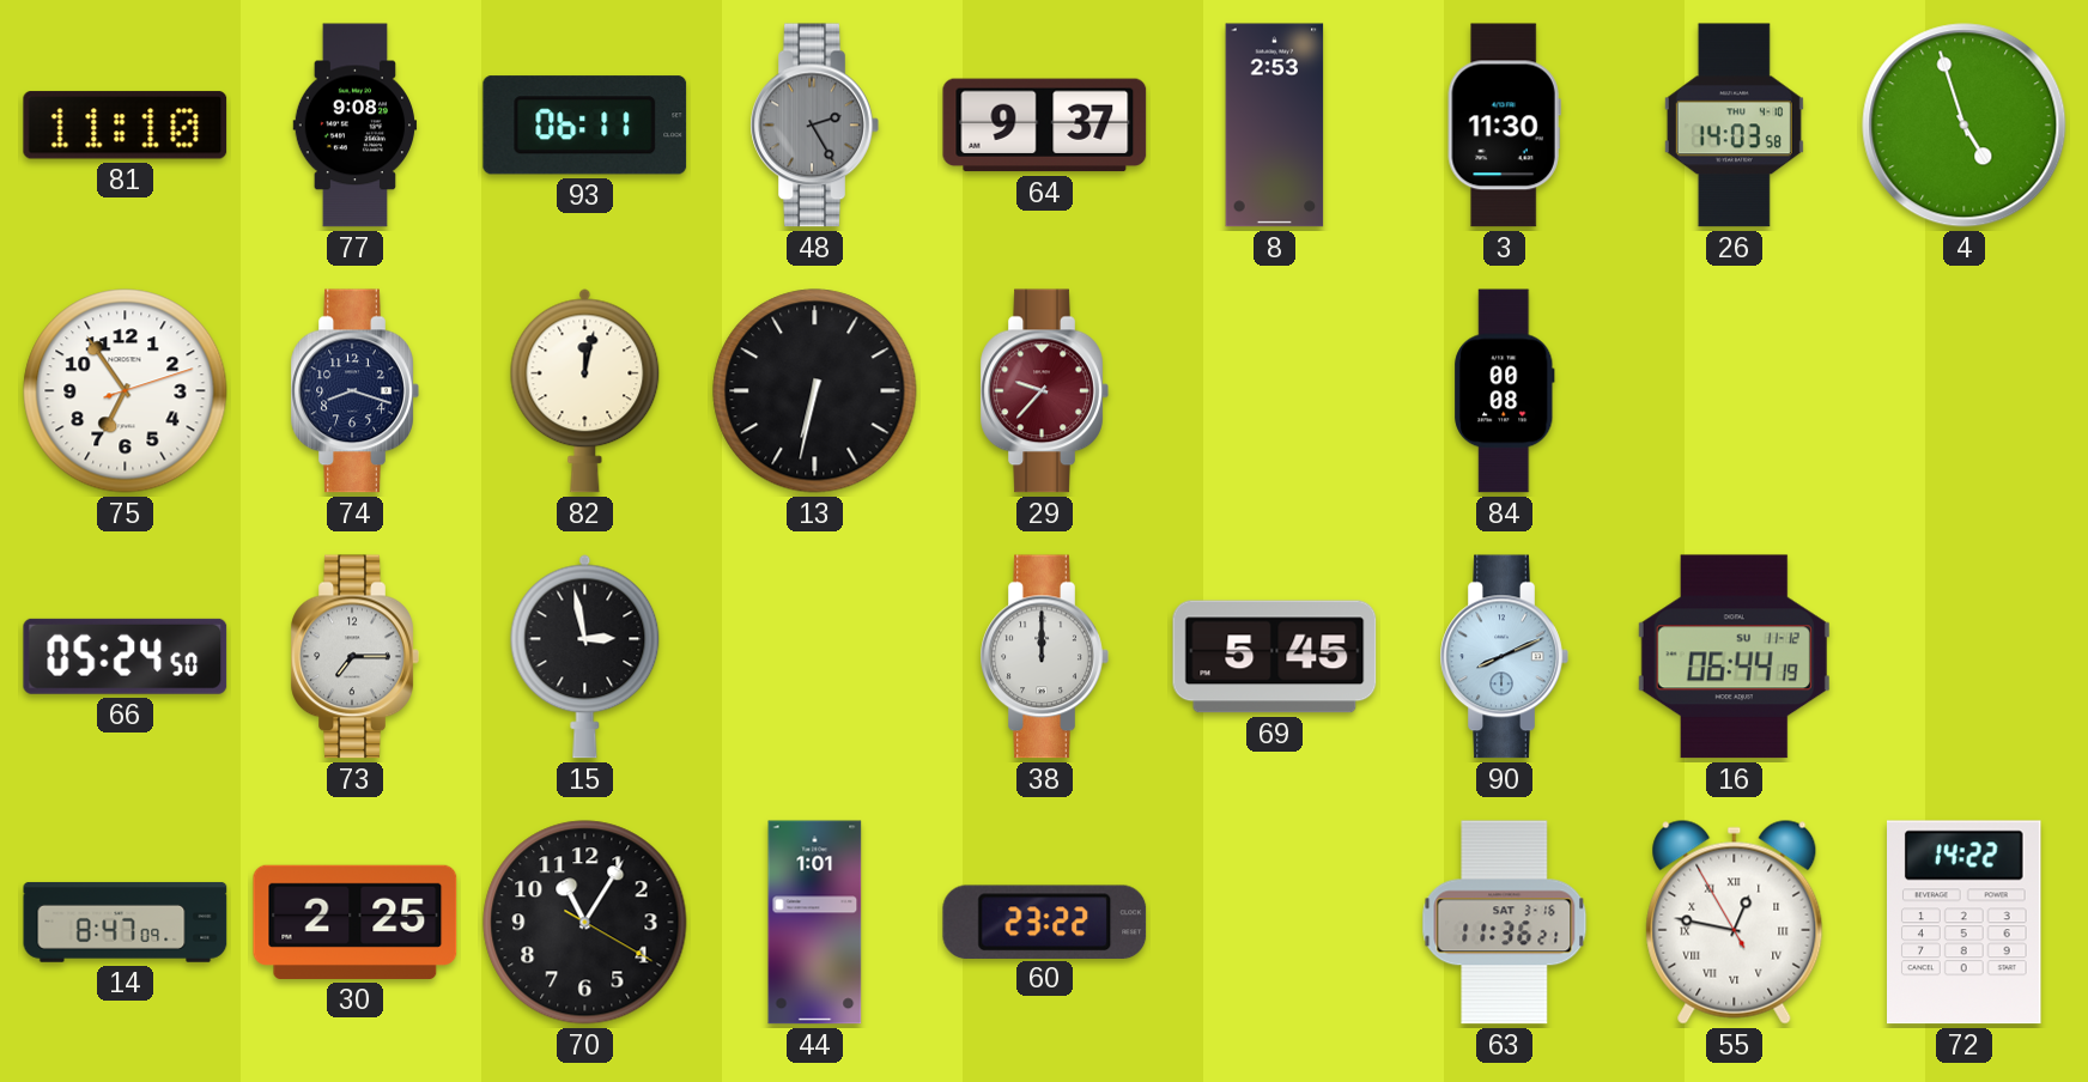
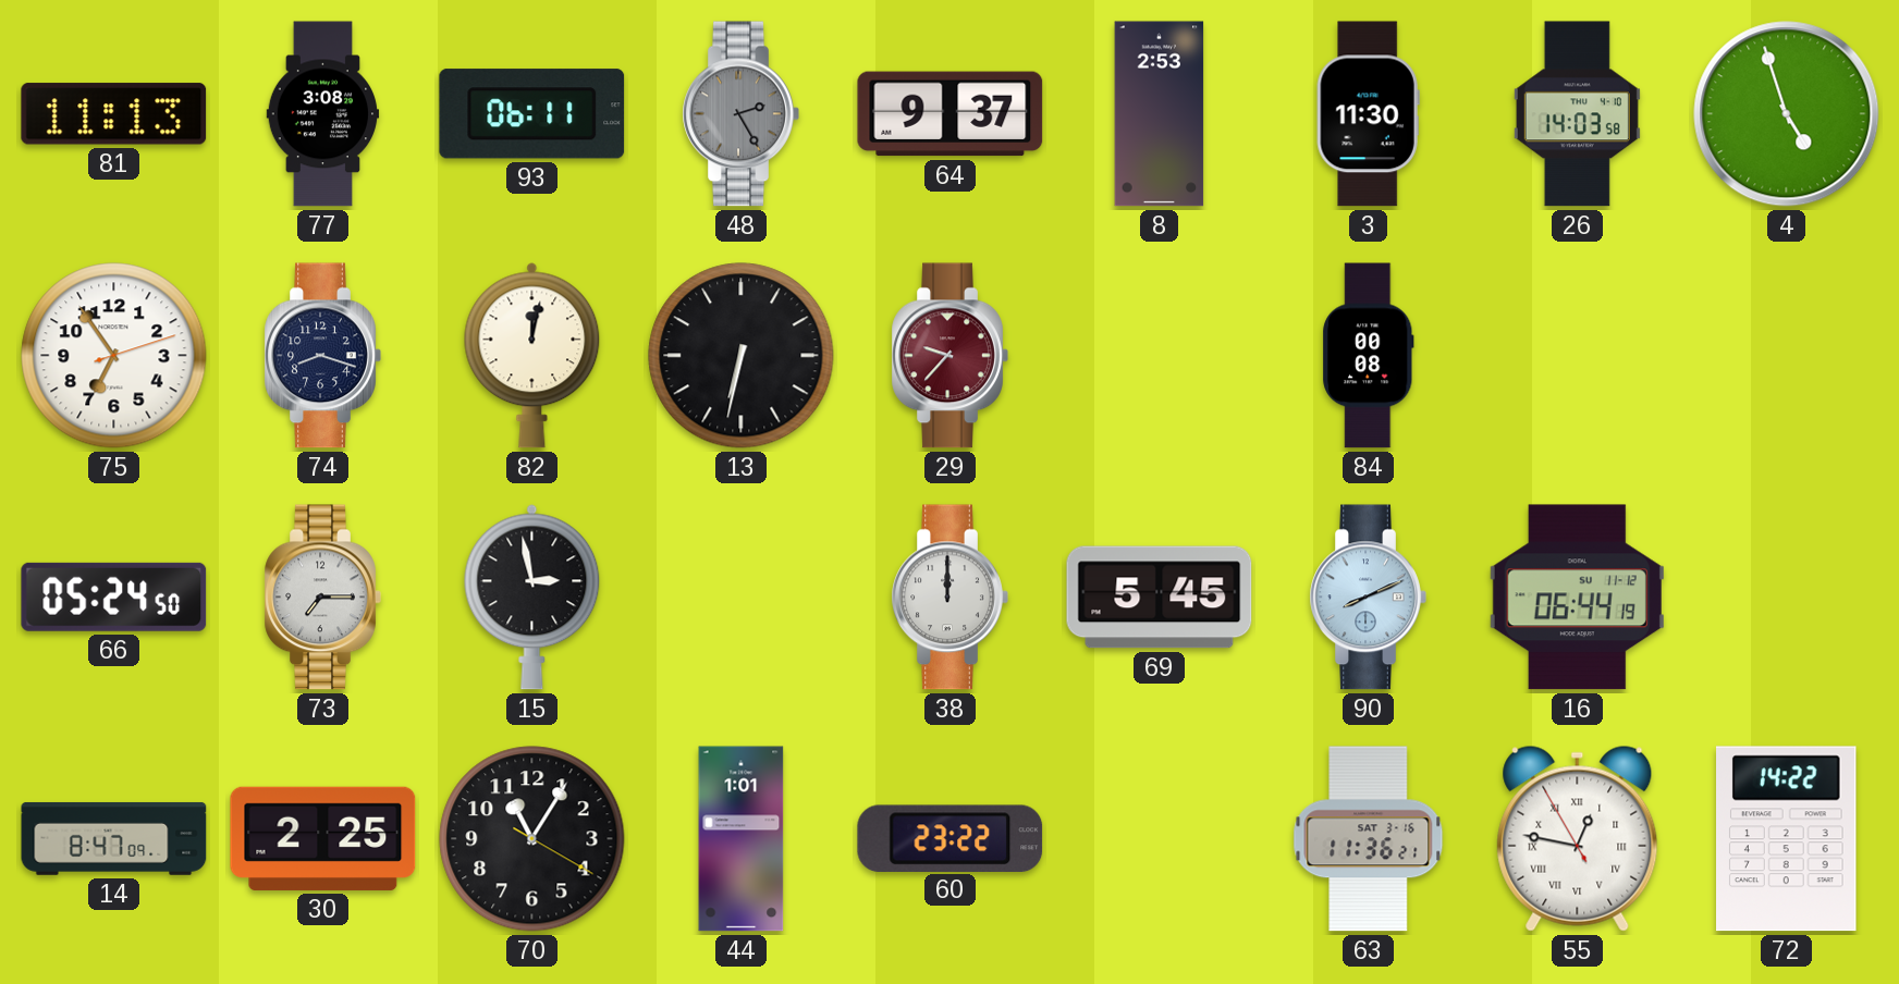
81: 11:10 -> 11:13 (114, 114)
77: 9:08 -> 3:08 (323, 114)
